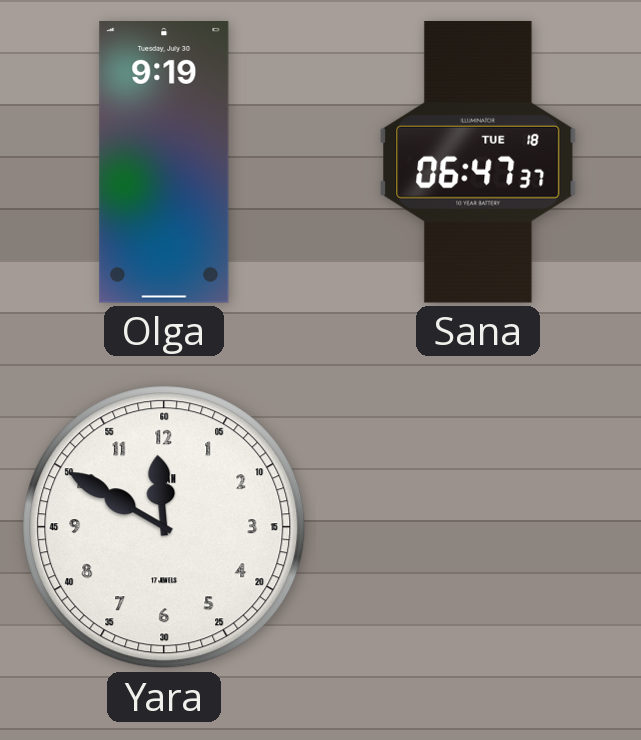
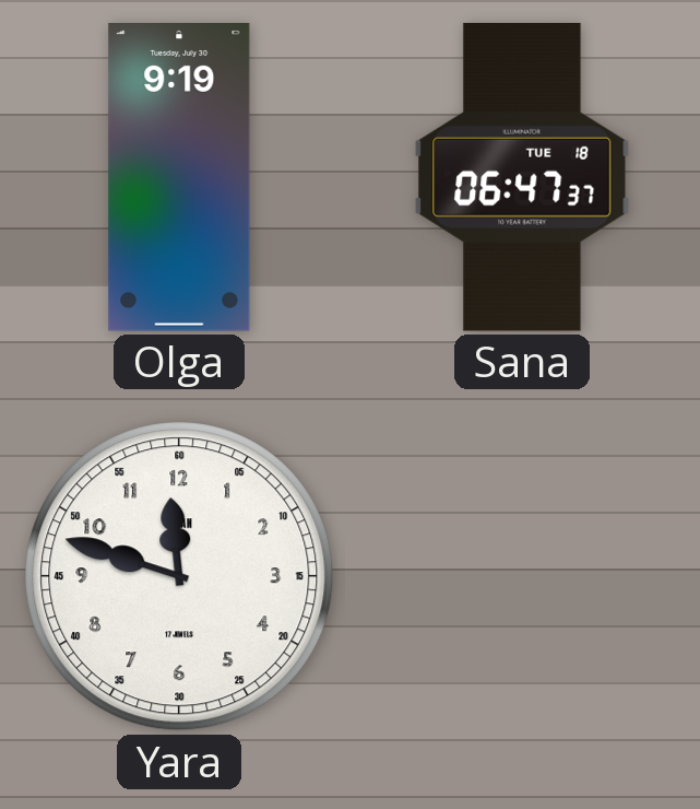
Yara: 11:50 -> 11:48 (179, 576)
